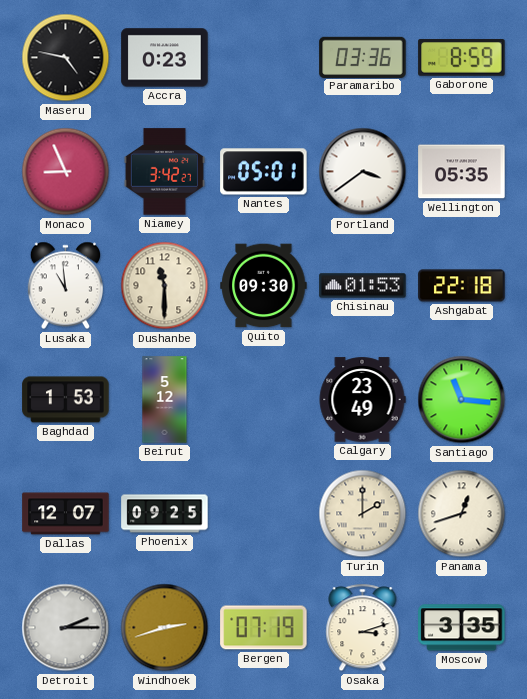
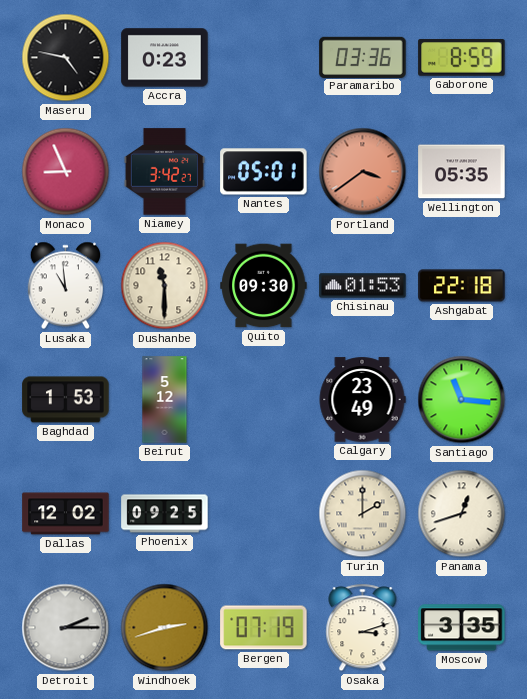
Portland dial: white -> salmon (363, 172)
Dallas: 12:07 -> 12:02 (66, 514)
